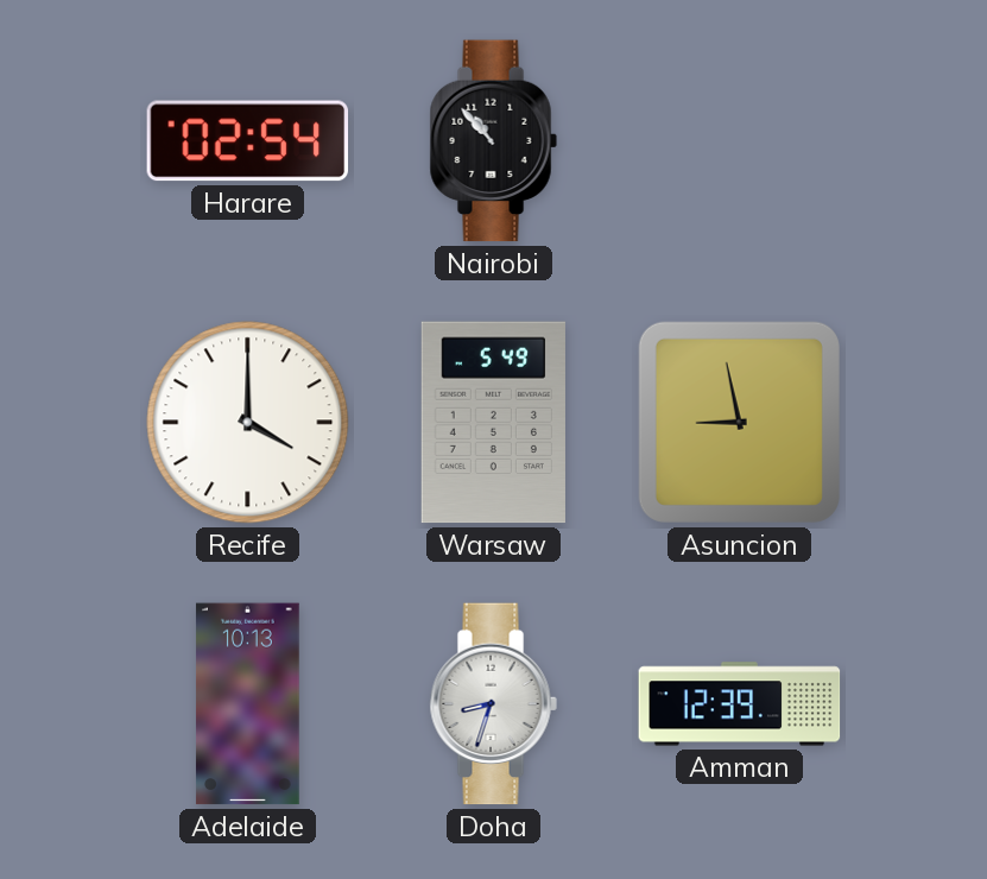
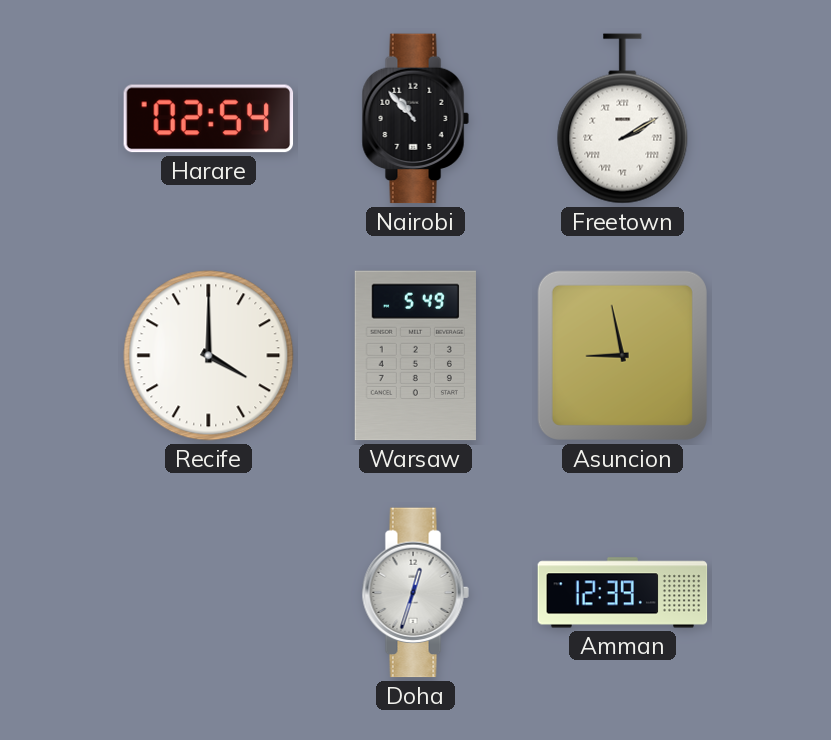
Freetown: none -> 2:10 (623, 119)
Adelaide: 10:13 -> none (248, 704)
Doha: 8:33 -> 12:33 (415, 593)
